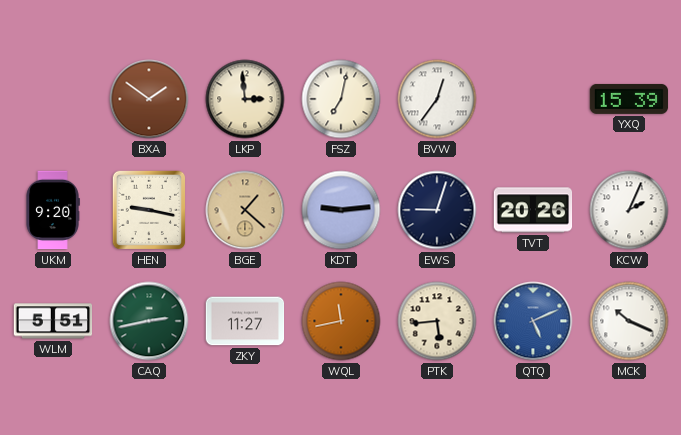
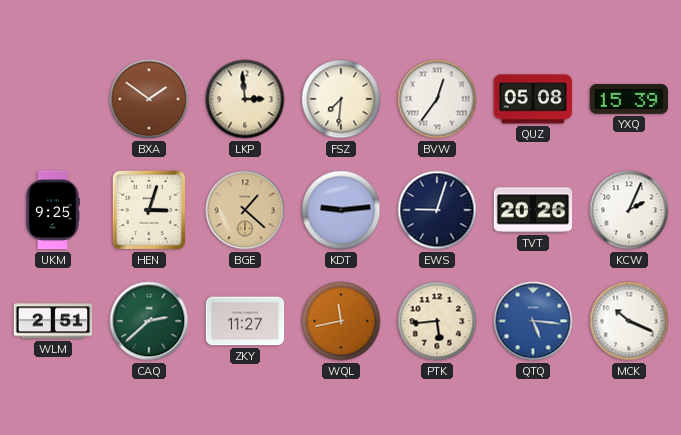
FSZ: 7:02 -> 7:31 (341, 99)
QUZ: none -> 05:08 (533, 99)
UKM: 9:20 -> 9:25 (53, 210)
HEN: 9:17 -> 3:03 (149, 210)
WLM: 5:51 -> 2:51 (53, 321)
CAQ: 2:43 -> 2:38 (149, 321)
QTQ: 5:11 -> 5:16 (533, 321)
